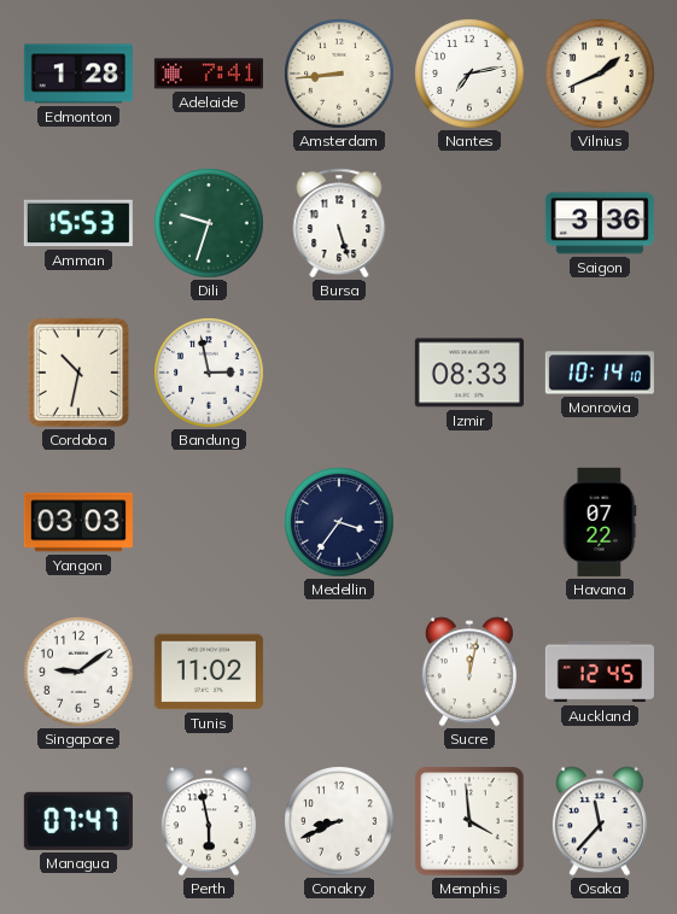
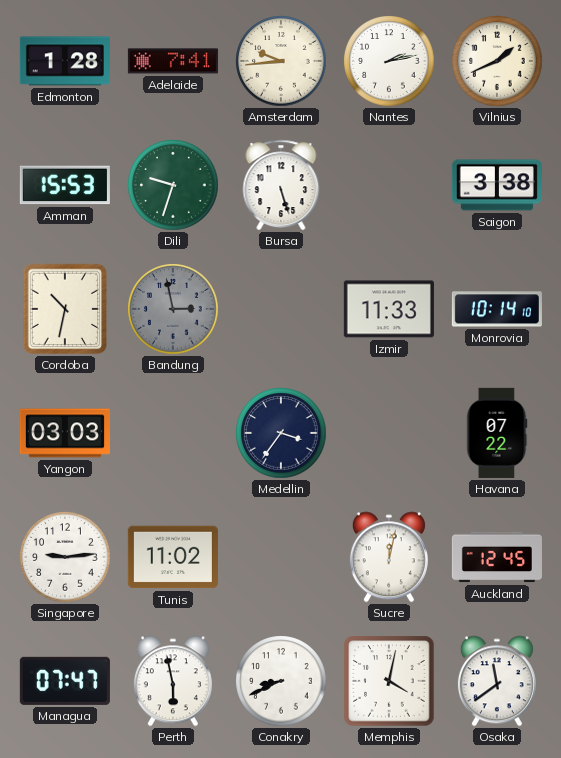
Amsterdam: 8:44 -> 9:44 (281, 61)
Nantes: 7:13 -> 2:13 (389, 61)
Saigon: 3:36 -> 3:38 (497, 185)
Bandung dial: white -> grey (173, 309)
Izmir: 08:33 -> 11:33 (389, 309)
Singapore: 9:09 -> 9:14 (65, 557)
Memphis: 3:59 -> 4:02 (389, 681)
Osaka: 11:37 -> 11:39 (497, 681)
